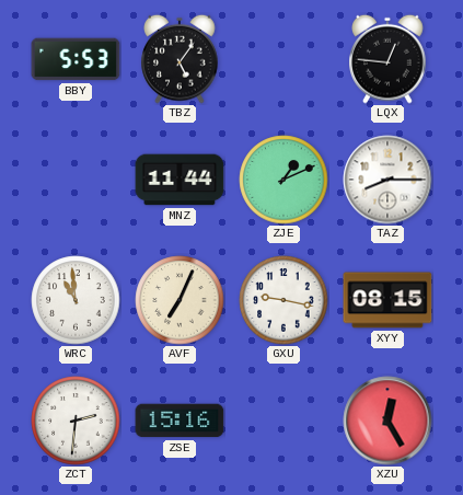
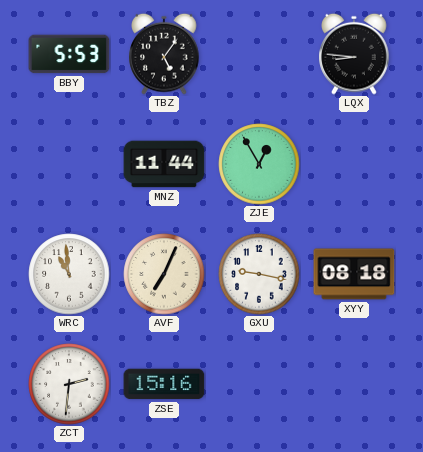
LQX: 12:46 -> 8:46 (354, 54)
ZJE: 1:11 -> 12:55 (259, 164)
TAZ: 8:15 -> none (387, 180)
XYY: 08:15 -> 08:18 (354, 274)
XZU: 12:25 -> none (387, 421)
